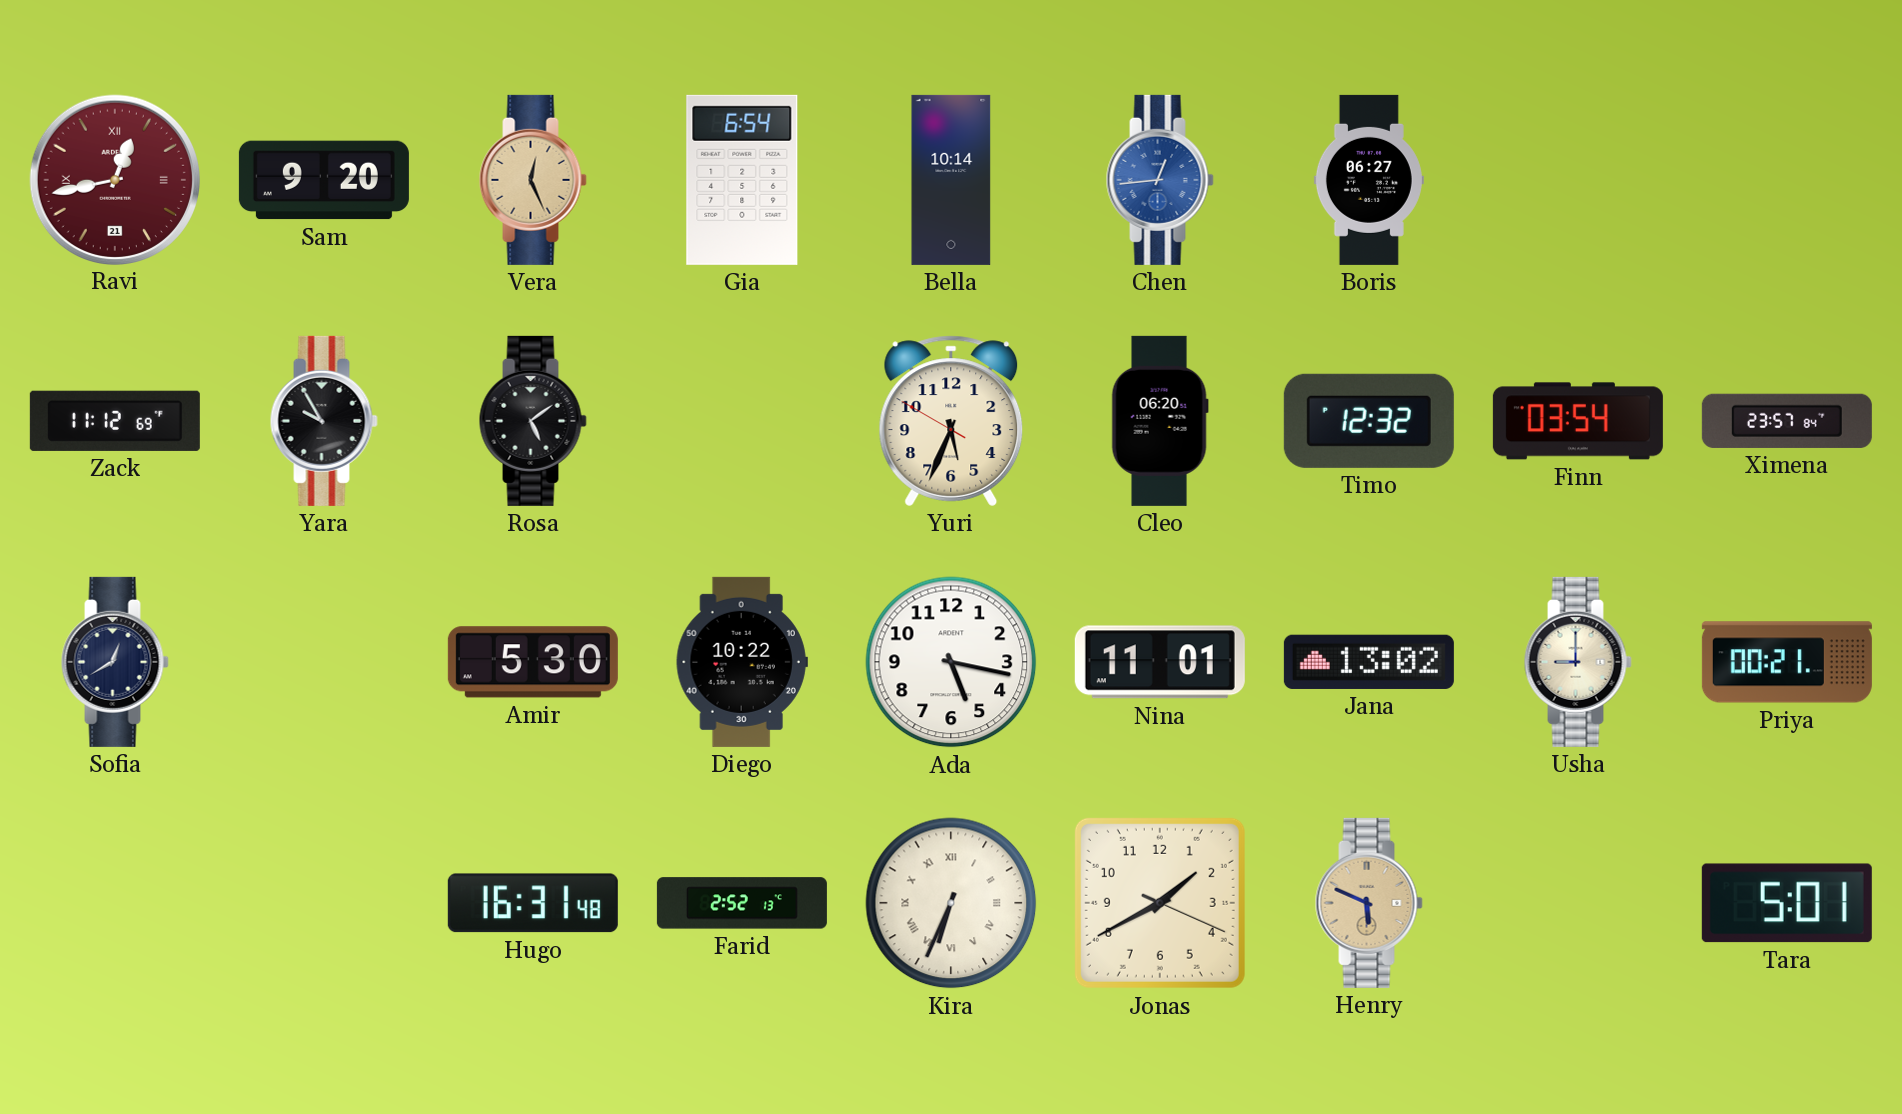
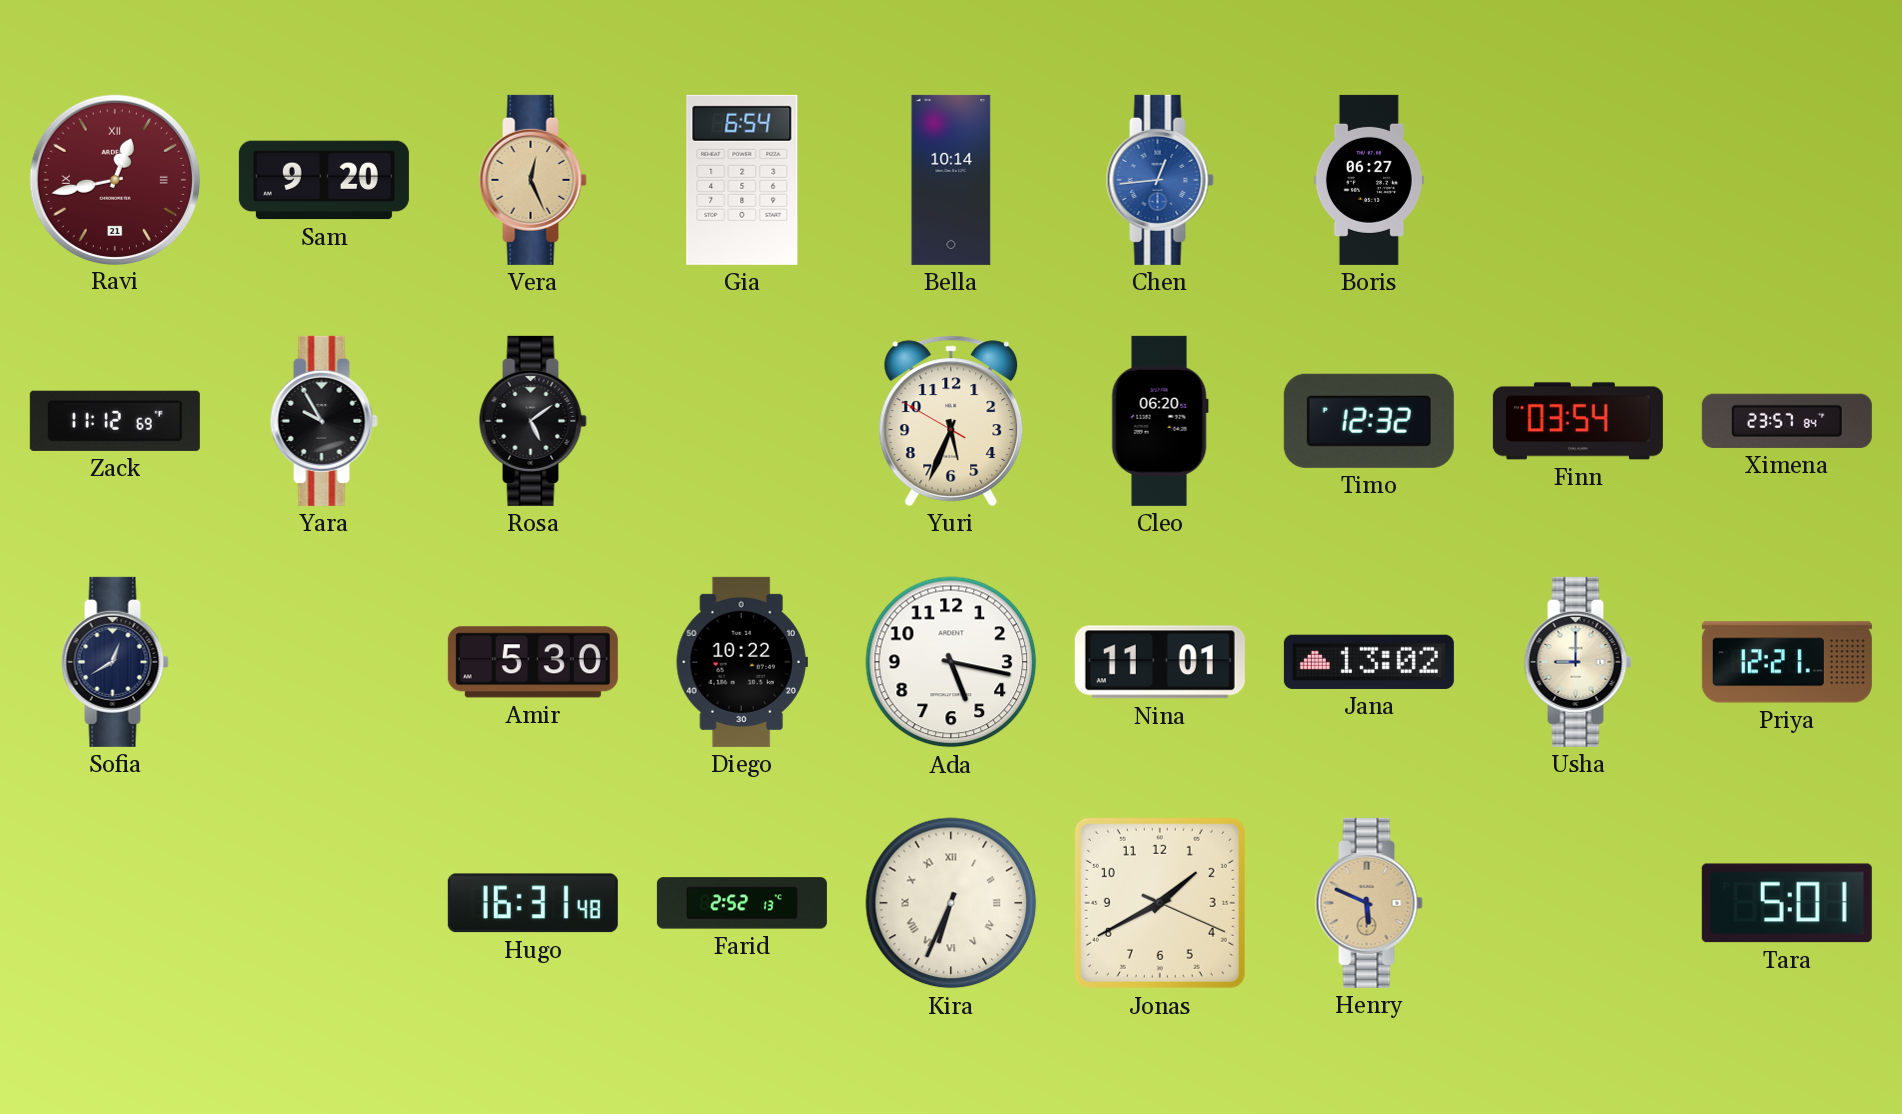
Priya: 00:21 -> 12:21 (1787, 662)
